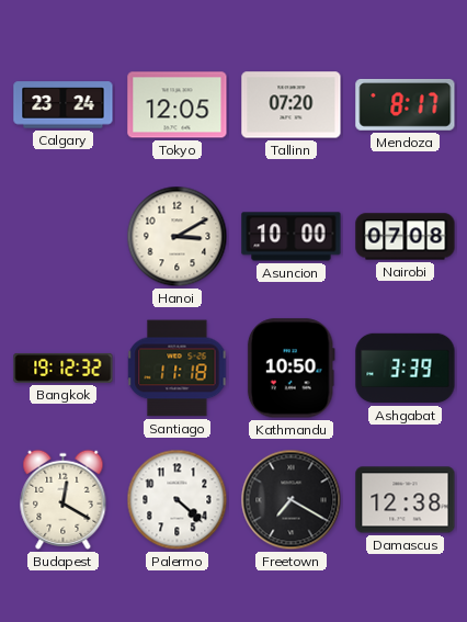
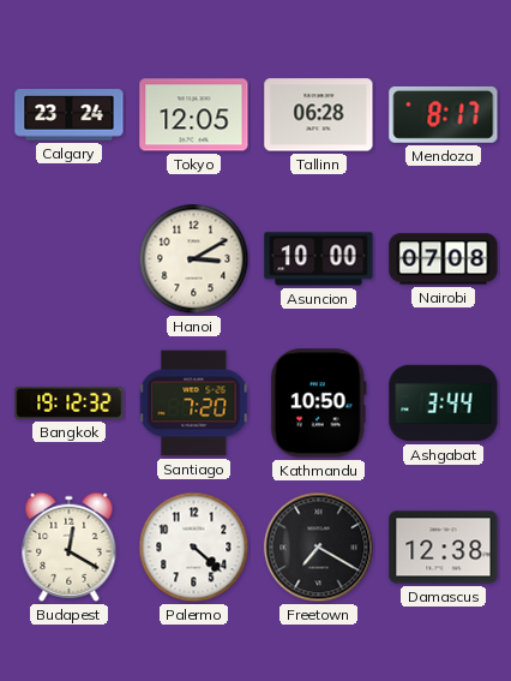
Tallinn: 07:20 -> 06:28 (319, 115)
Santiago: 11:18 -> 7:20 (194, 404)
Ashgabat: 3:39 -> 3:44 (444, 404)
